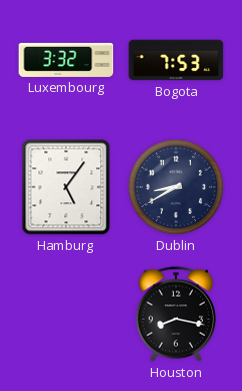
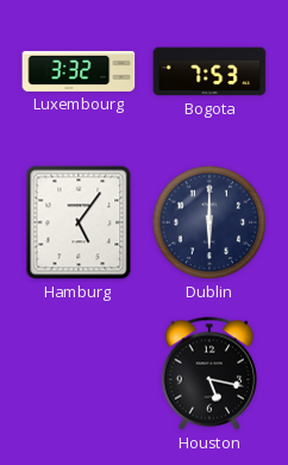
Dublin: 8:40 -> 6:00 (209, 222)
Houston: 8:17 -> 5:17 (208, 373)
